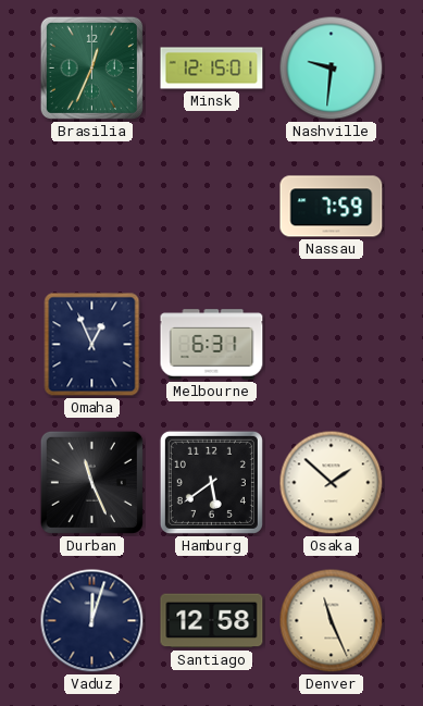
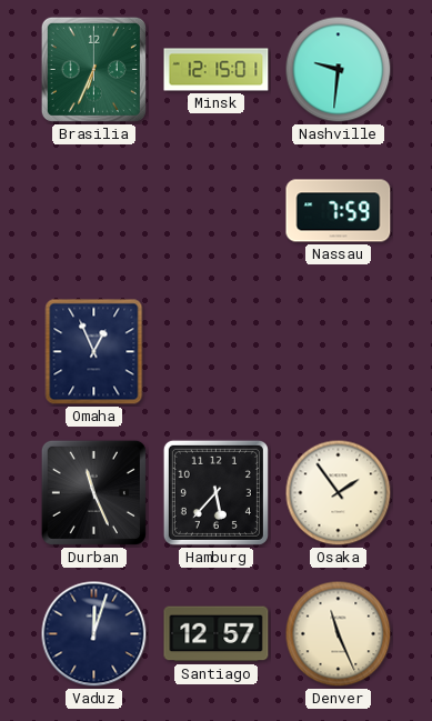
Brasilia: 12:34 -> 6:34 (93, 69)
Melbourne: 6:31 -> none (212, 345)
Hamburg: 5:39 -> 5:37 (215, 492)
Osaka: 1:52 -> 1:54 (339, 493)
Santiago: 12:58 -> 12:57 (217, 634)
